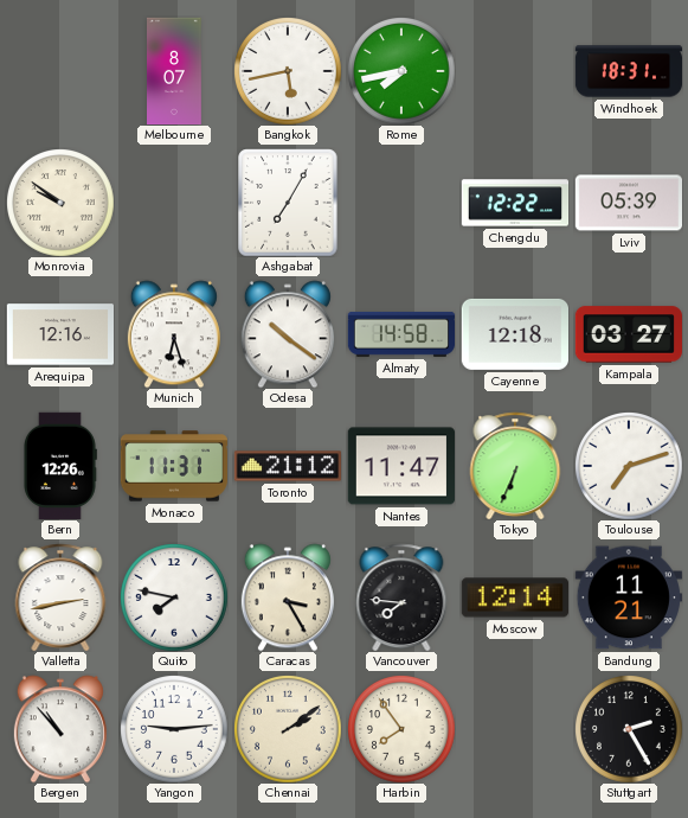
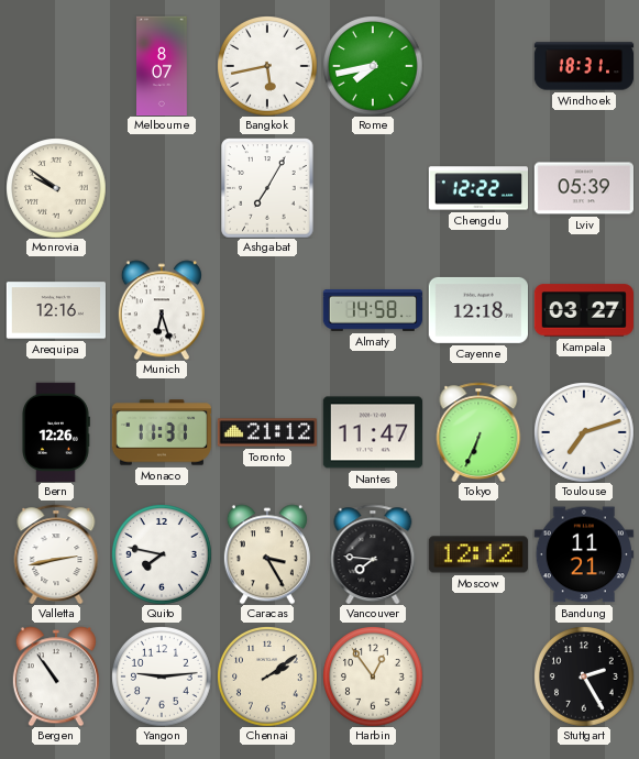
Odesa: 10:21 -> none (288, 334)
Moscow: 12:14 -> 12:12 (477, 554)
Bergen: 10:53 -> 10:54 (56, 676)
Harbin: 7:54 -> 12:54 (373, 676)
